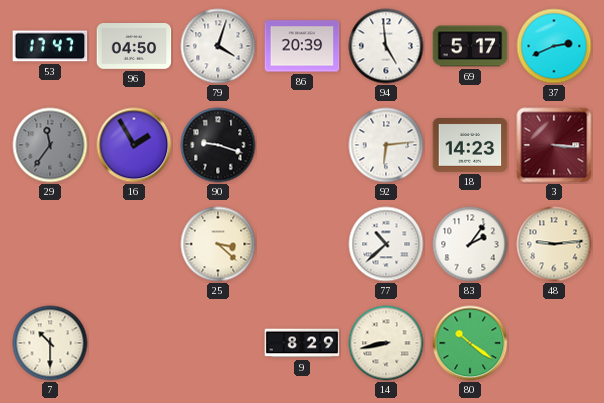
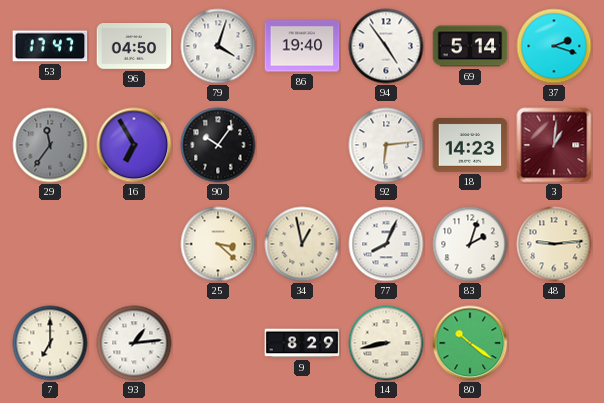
86: 20:39 -> 19:40 (302, 46)
94: 4:59 -> 4:54 (386, 46)
69: 5:17 -> 5:14 (470, 46)
37: 2:41 -> 2:18 (554, 46)
16: 1:55 -> 6:55 (134, 145)
90: 9:18 -> 10:06 (218, 145)
3: 3:16 -> 1:01 (554, 145)
34: none -> 12:58 (302, 244)
77: 10:38 -> 8:04 (386, 244)
83: 2:06 -> 2:03 (470, 244)
7: 10:30 -> 7:00 (50, 343)
93: none -> 1:14 (134, 343)
